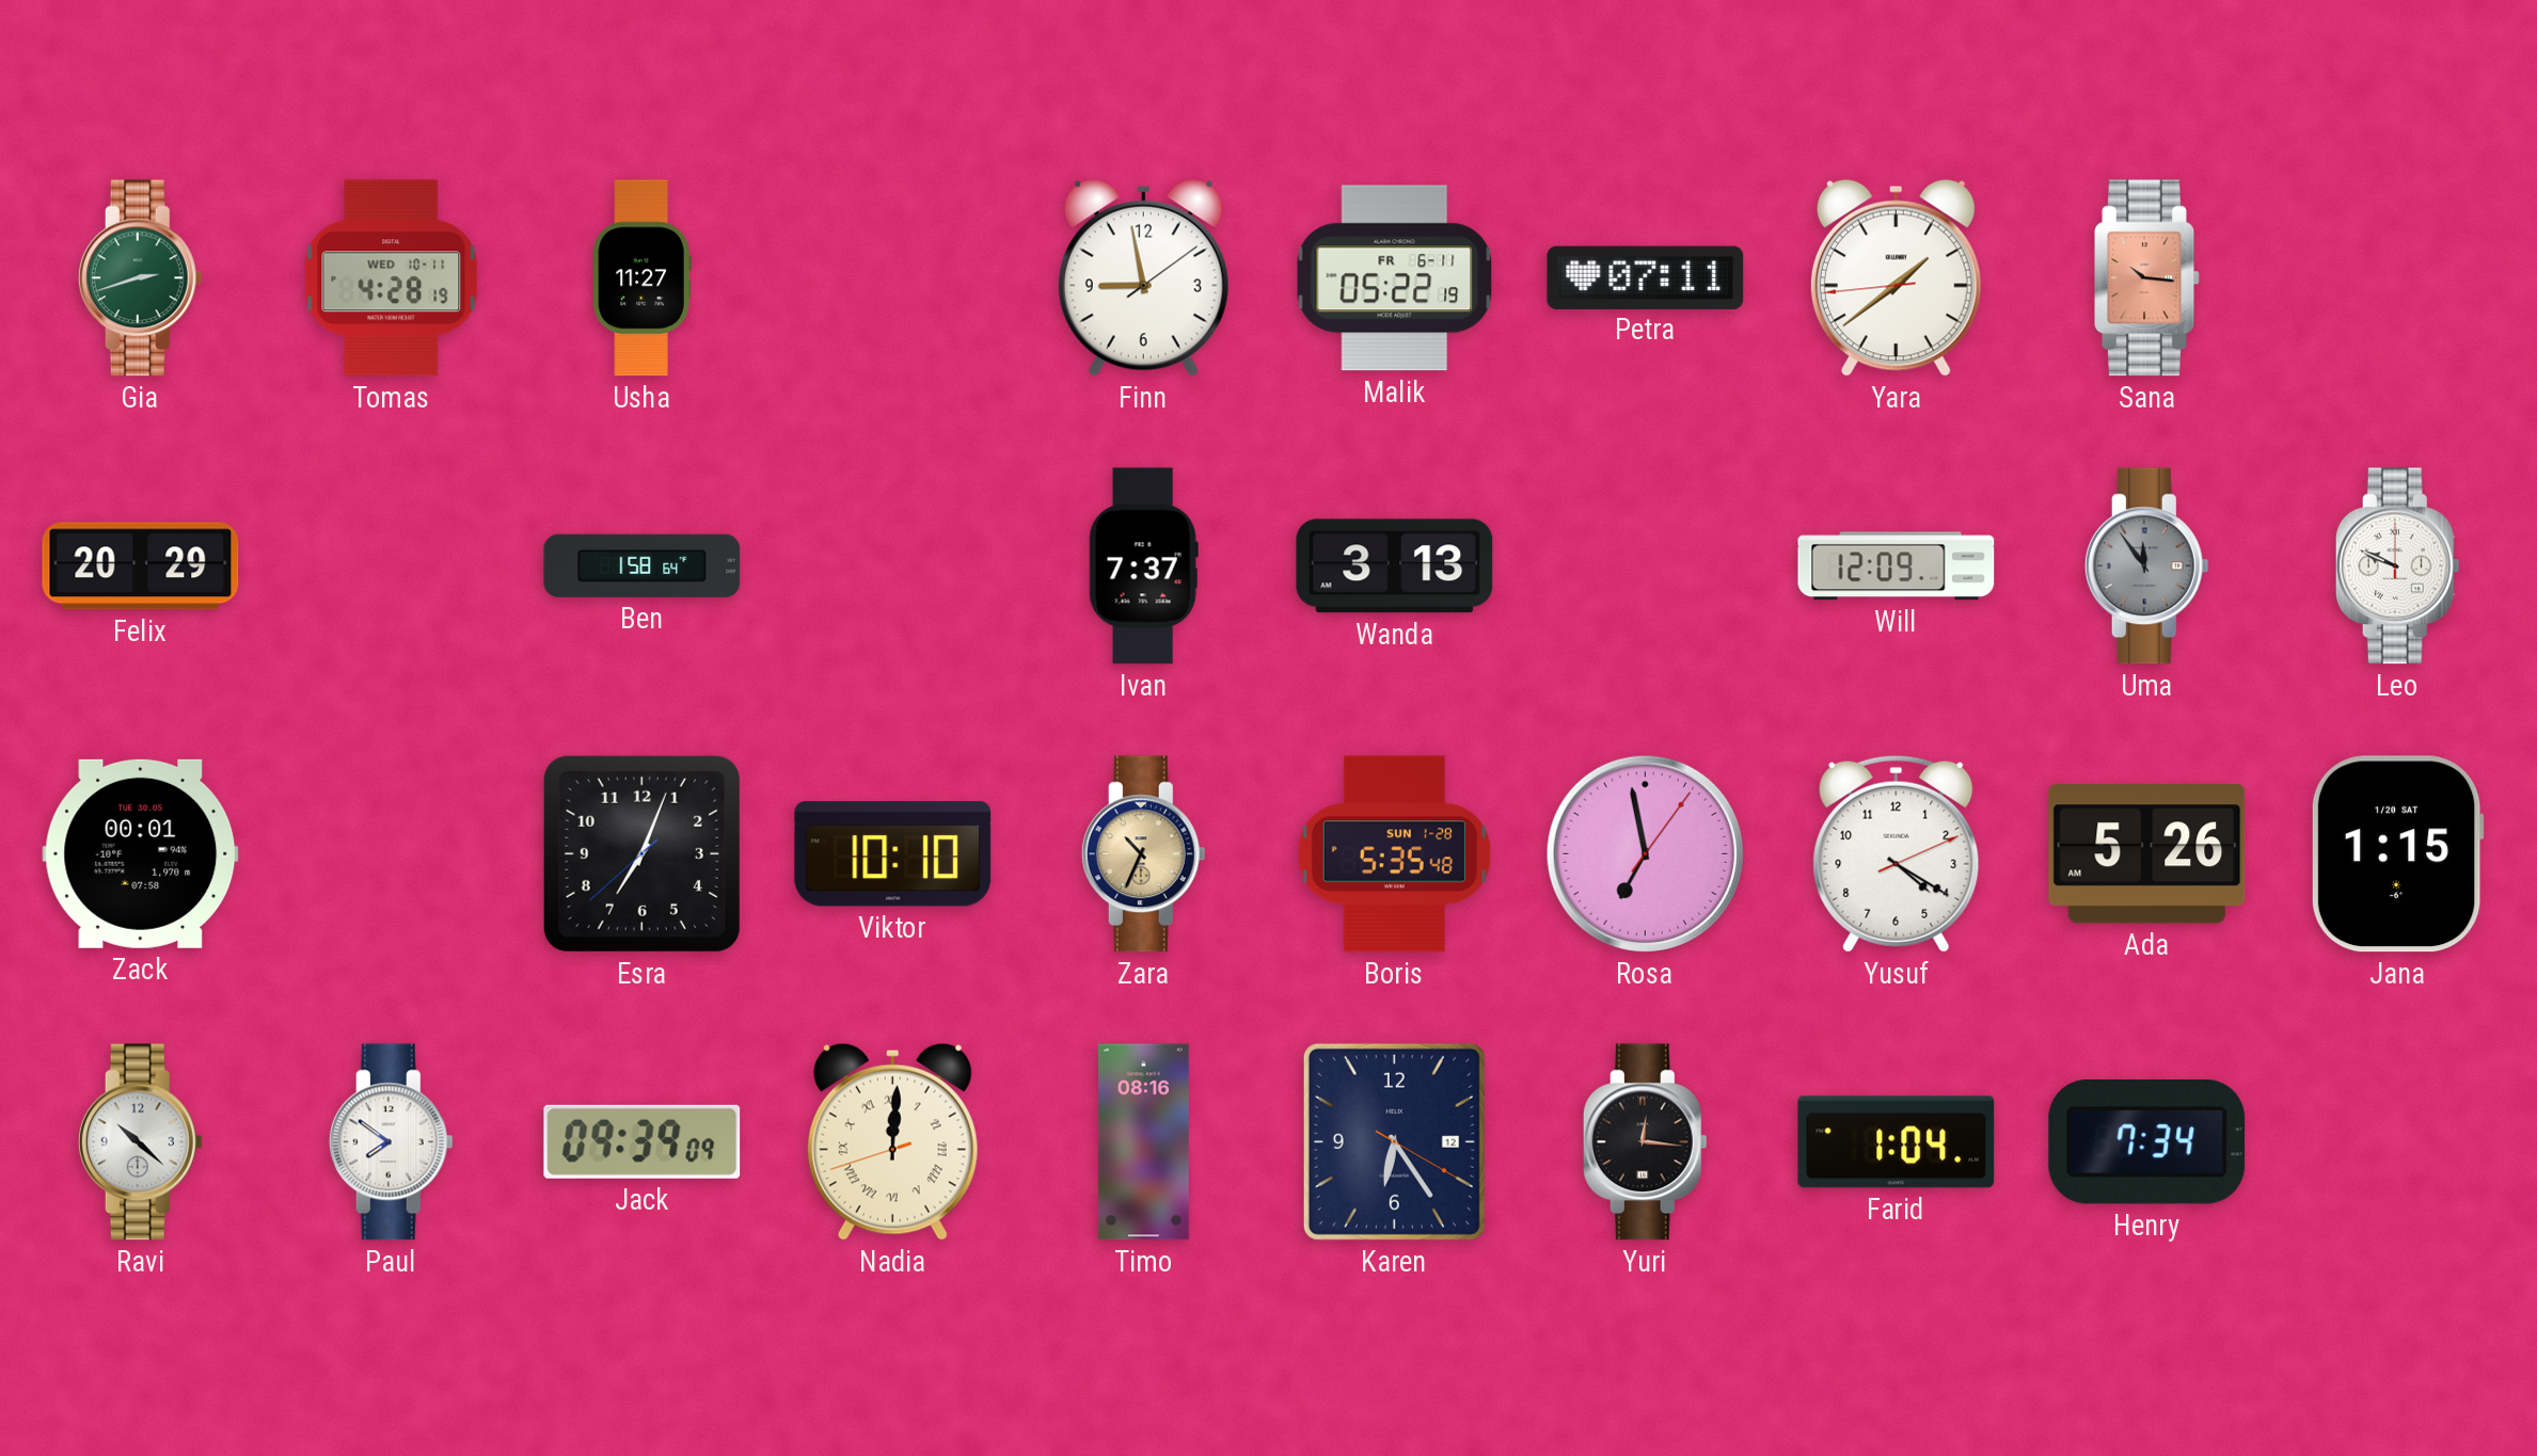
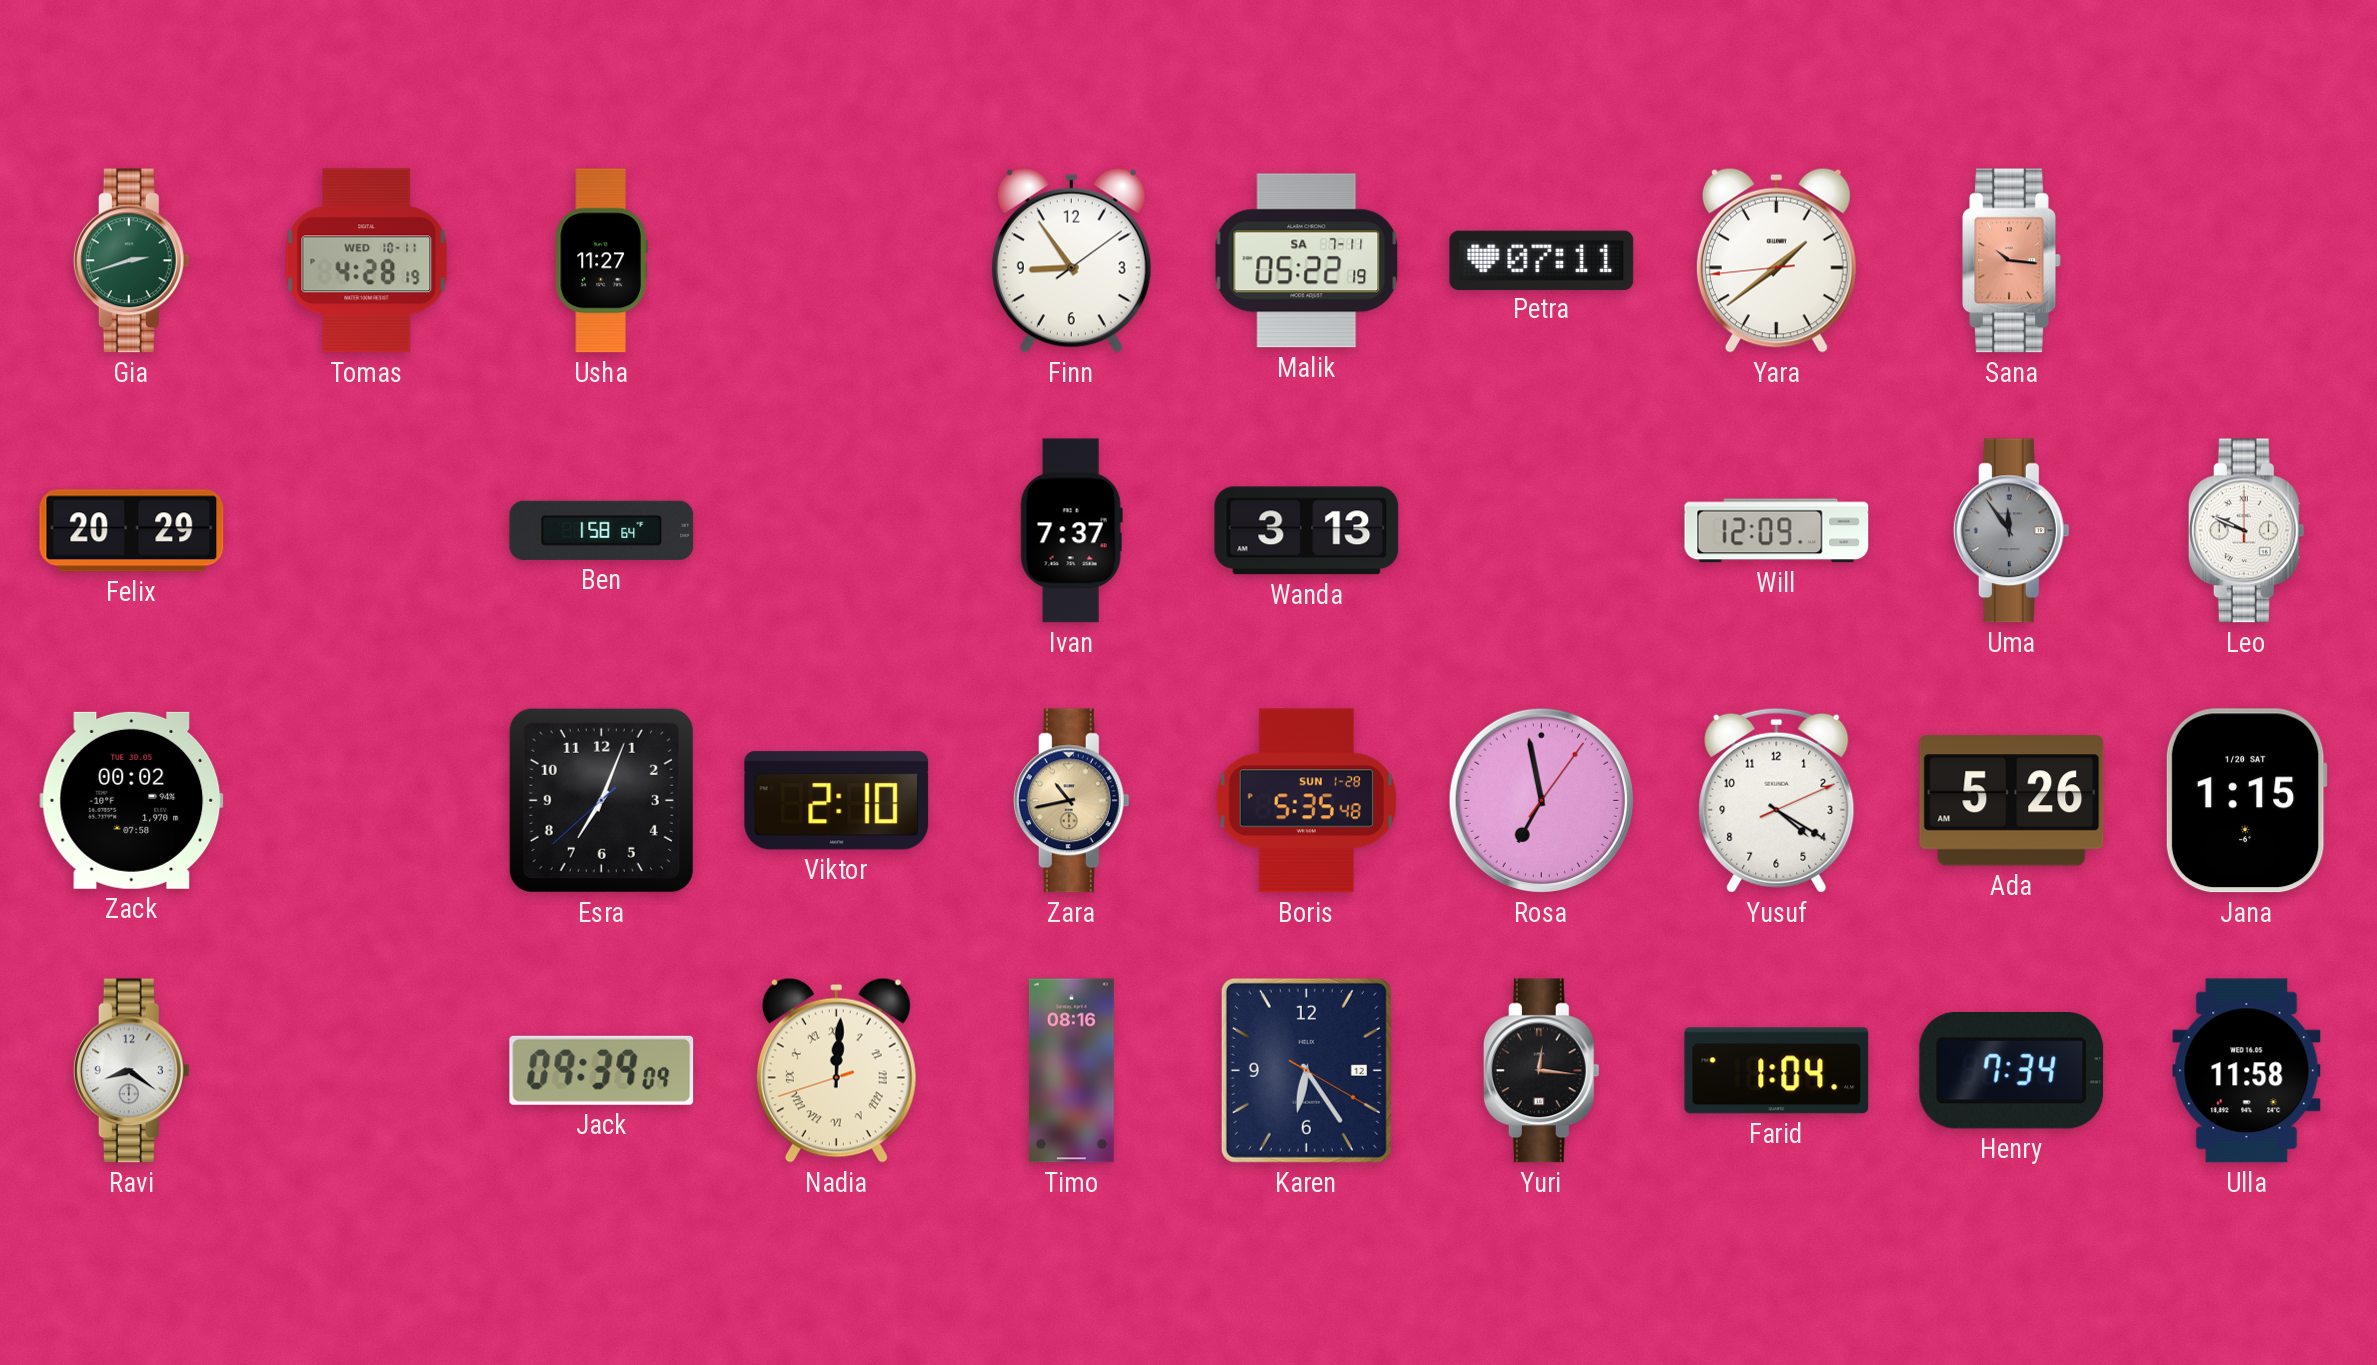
Finn: 8:58 -> 8:54 (1071, 260)
Malik date: FR 6-11 -> SA 7-11 (1307, 261)
Zack: 00:01 -> 00:02 (132, 800)
Viktor: 10:10 -> 2:10 (837, 801)
Zara: 10:34 -> 10:43 (1071, 801)
Ravi: 10:22 -> 8:21 (131, 1071)
Paul: 7:51 -> none (391, 1142)
Ulla: none -> 11:58 (2247, 1071)
